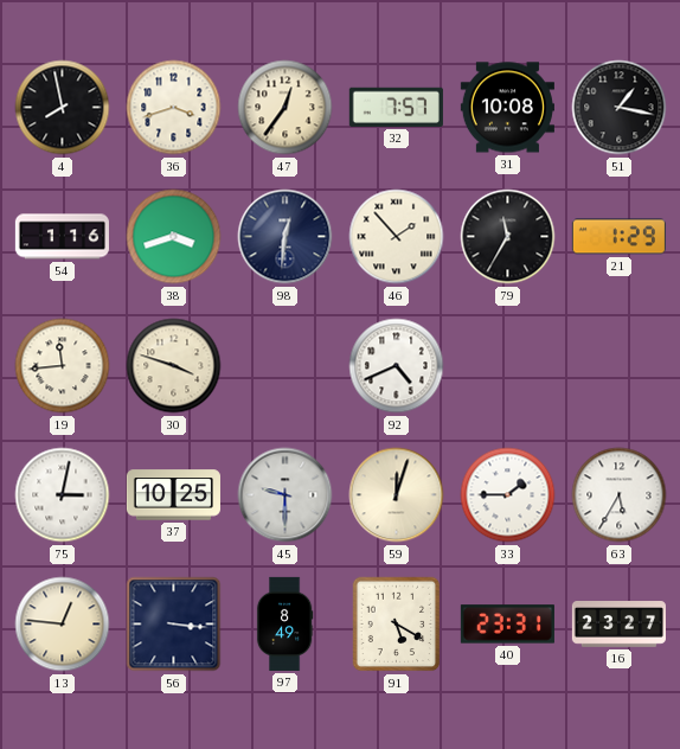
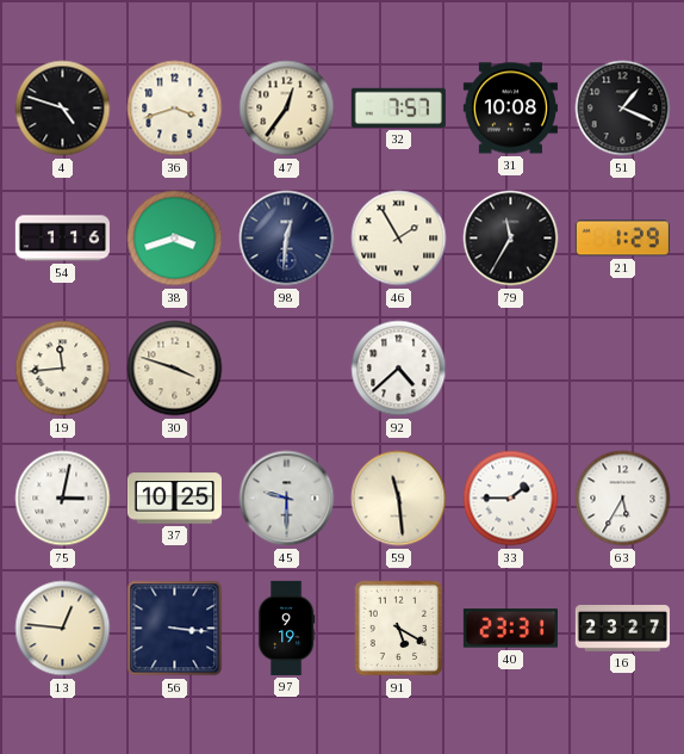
4: 7:58 -> 4:48 (63, 109)
51: 1:17 -> 1:19 (623, 109)
46: 1:53 -> 1:55 (399, 239)
92: 4:41 -> 4:38 (399, 369)
59: 12:03 -> 11:29 (399, 499)
97: 8:49 -> 9:19 (286, 628)
